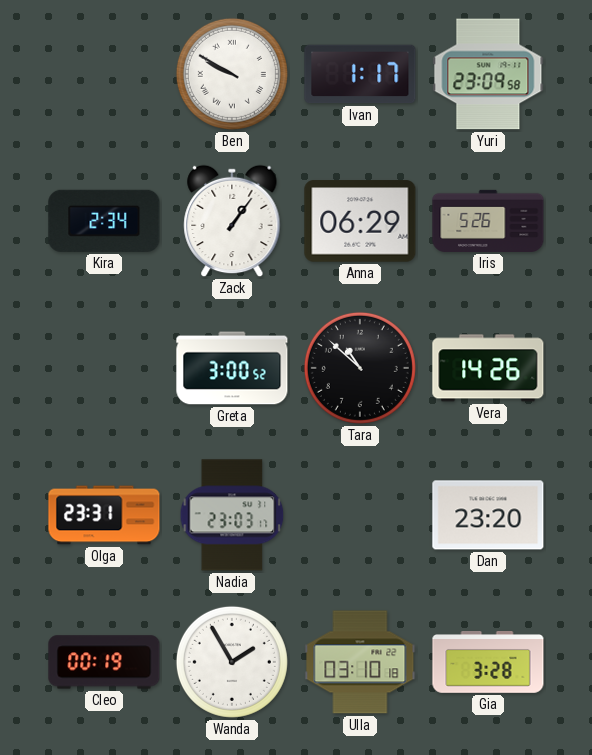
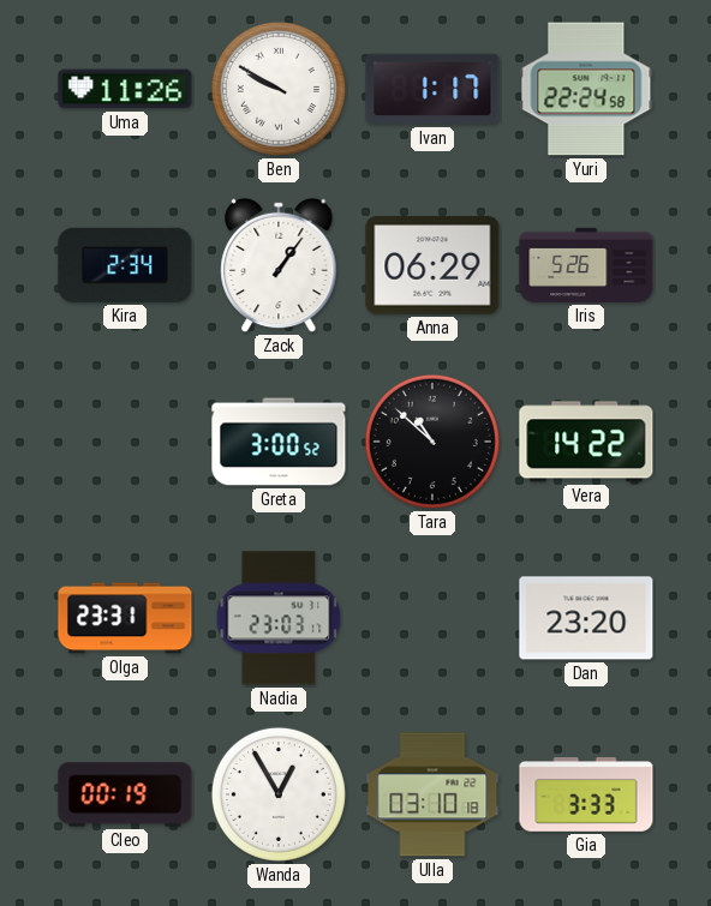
Uma: none -> 11:26 (125, 89)
Yuri: 23:09 -> 22:24 (586, 89)
Vera: 14:26 -> 14:22 (586, 442)
Wanda: 1:55 -> 12:55 (279, 794)
Gia: 3:28 -> 3:33 (586, 796)
